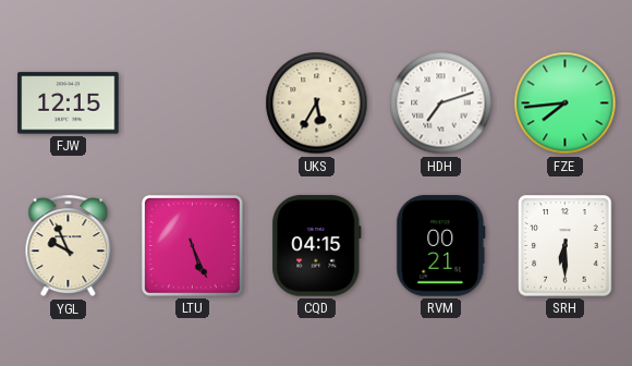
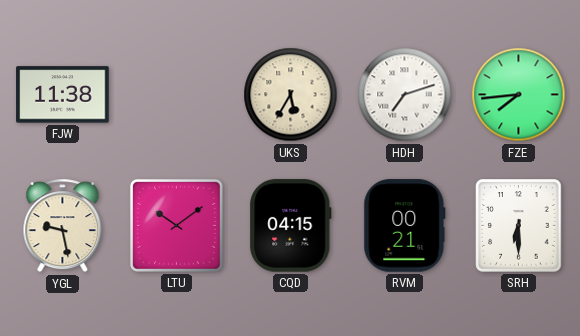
FJW: 12:15 -> 11:38 (63, 95)
YGL: 9:56 -> 9:28 (63, 226)
LTU: 5:26 -> 10:09 (176, 225)
